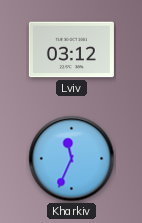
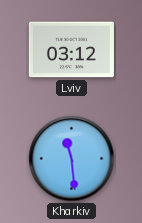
Kharkiv: 11:34 -> 11:29 (72, 159)
